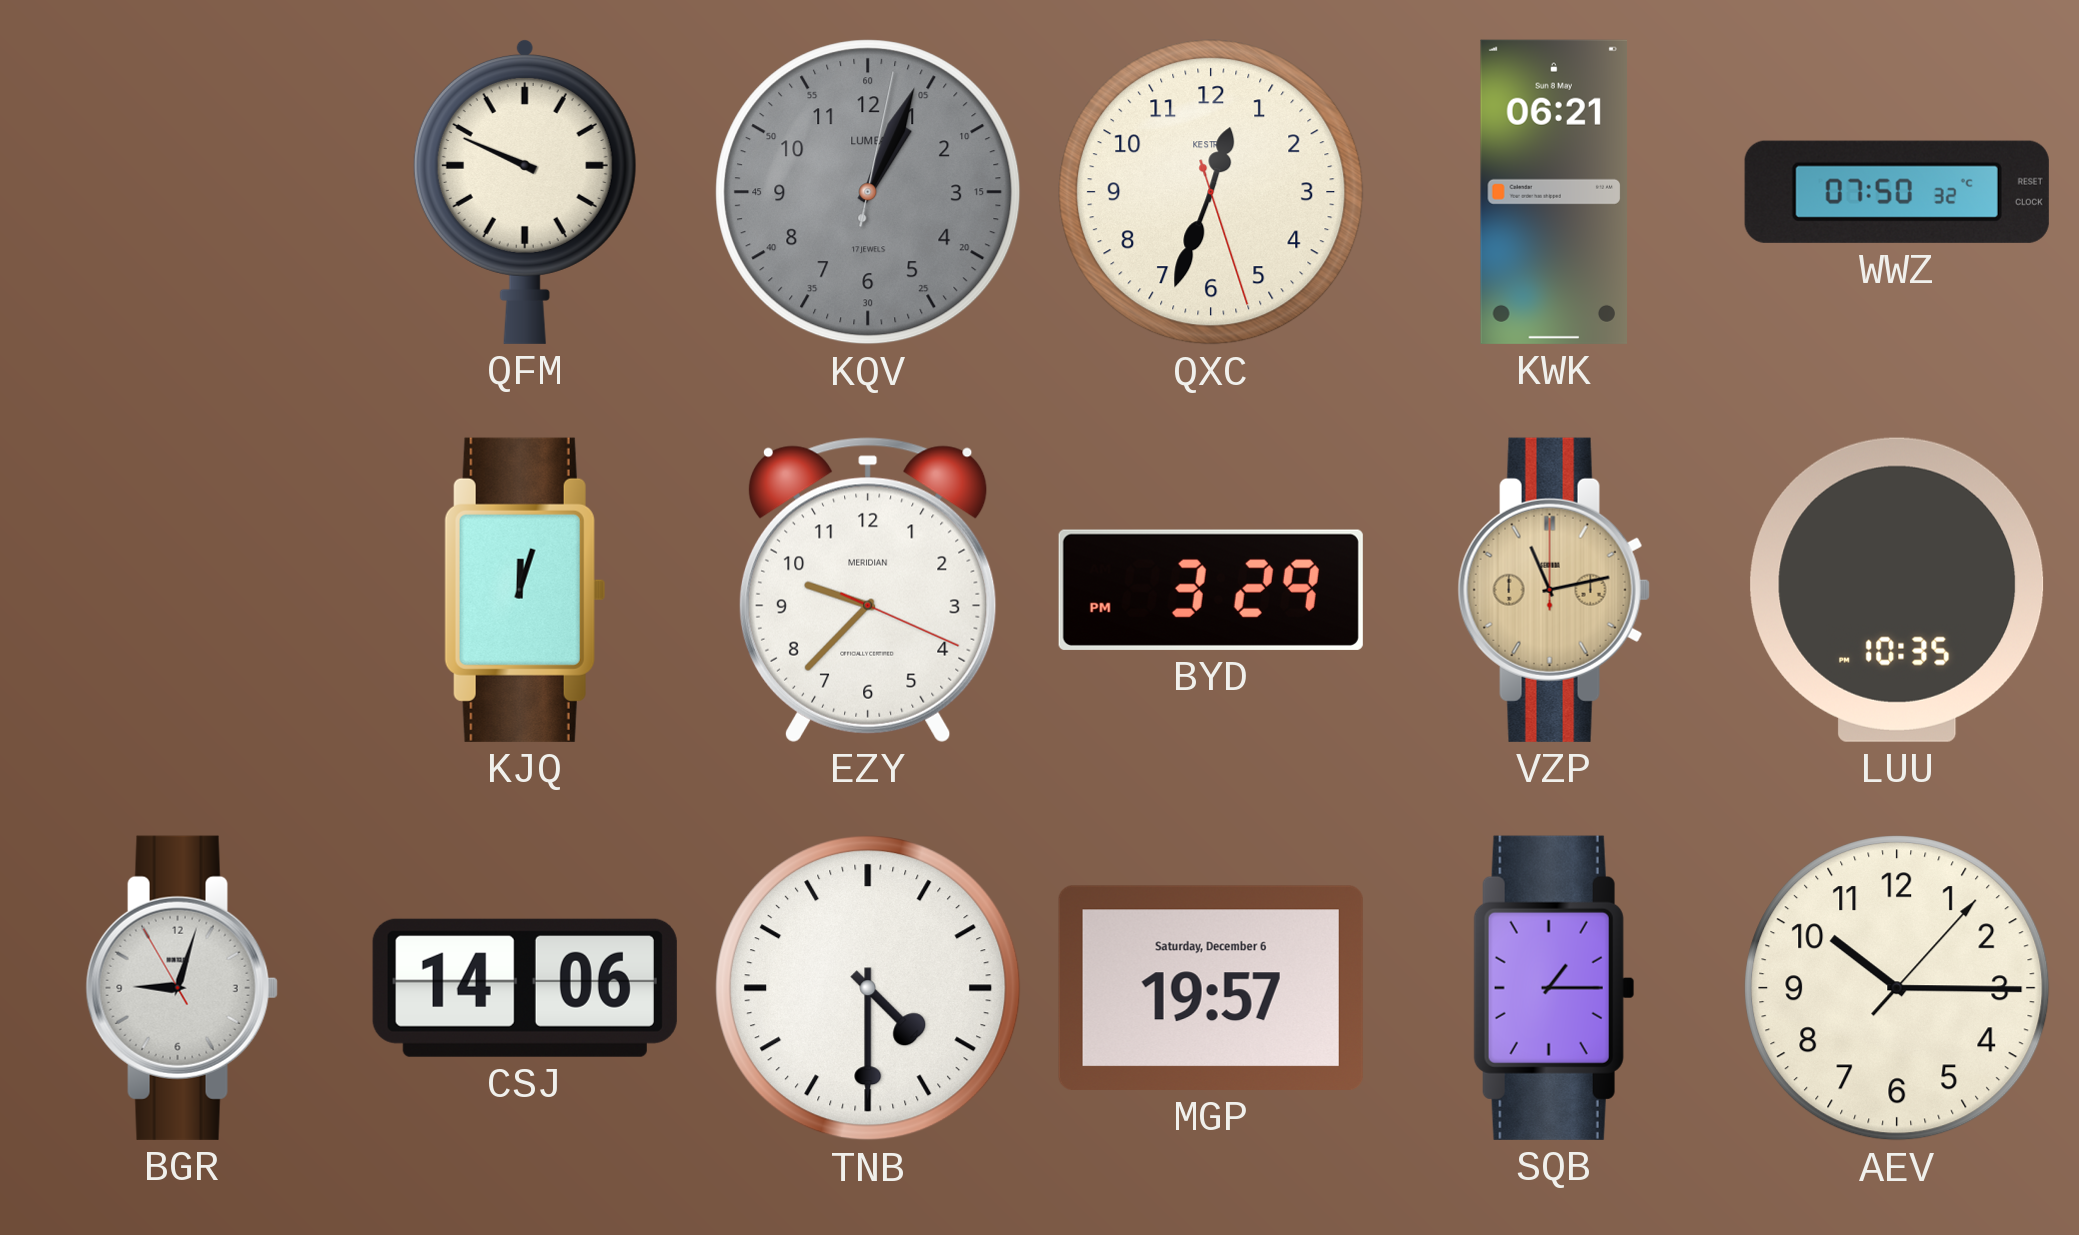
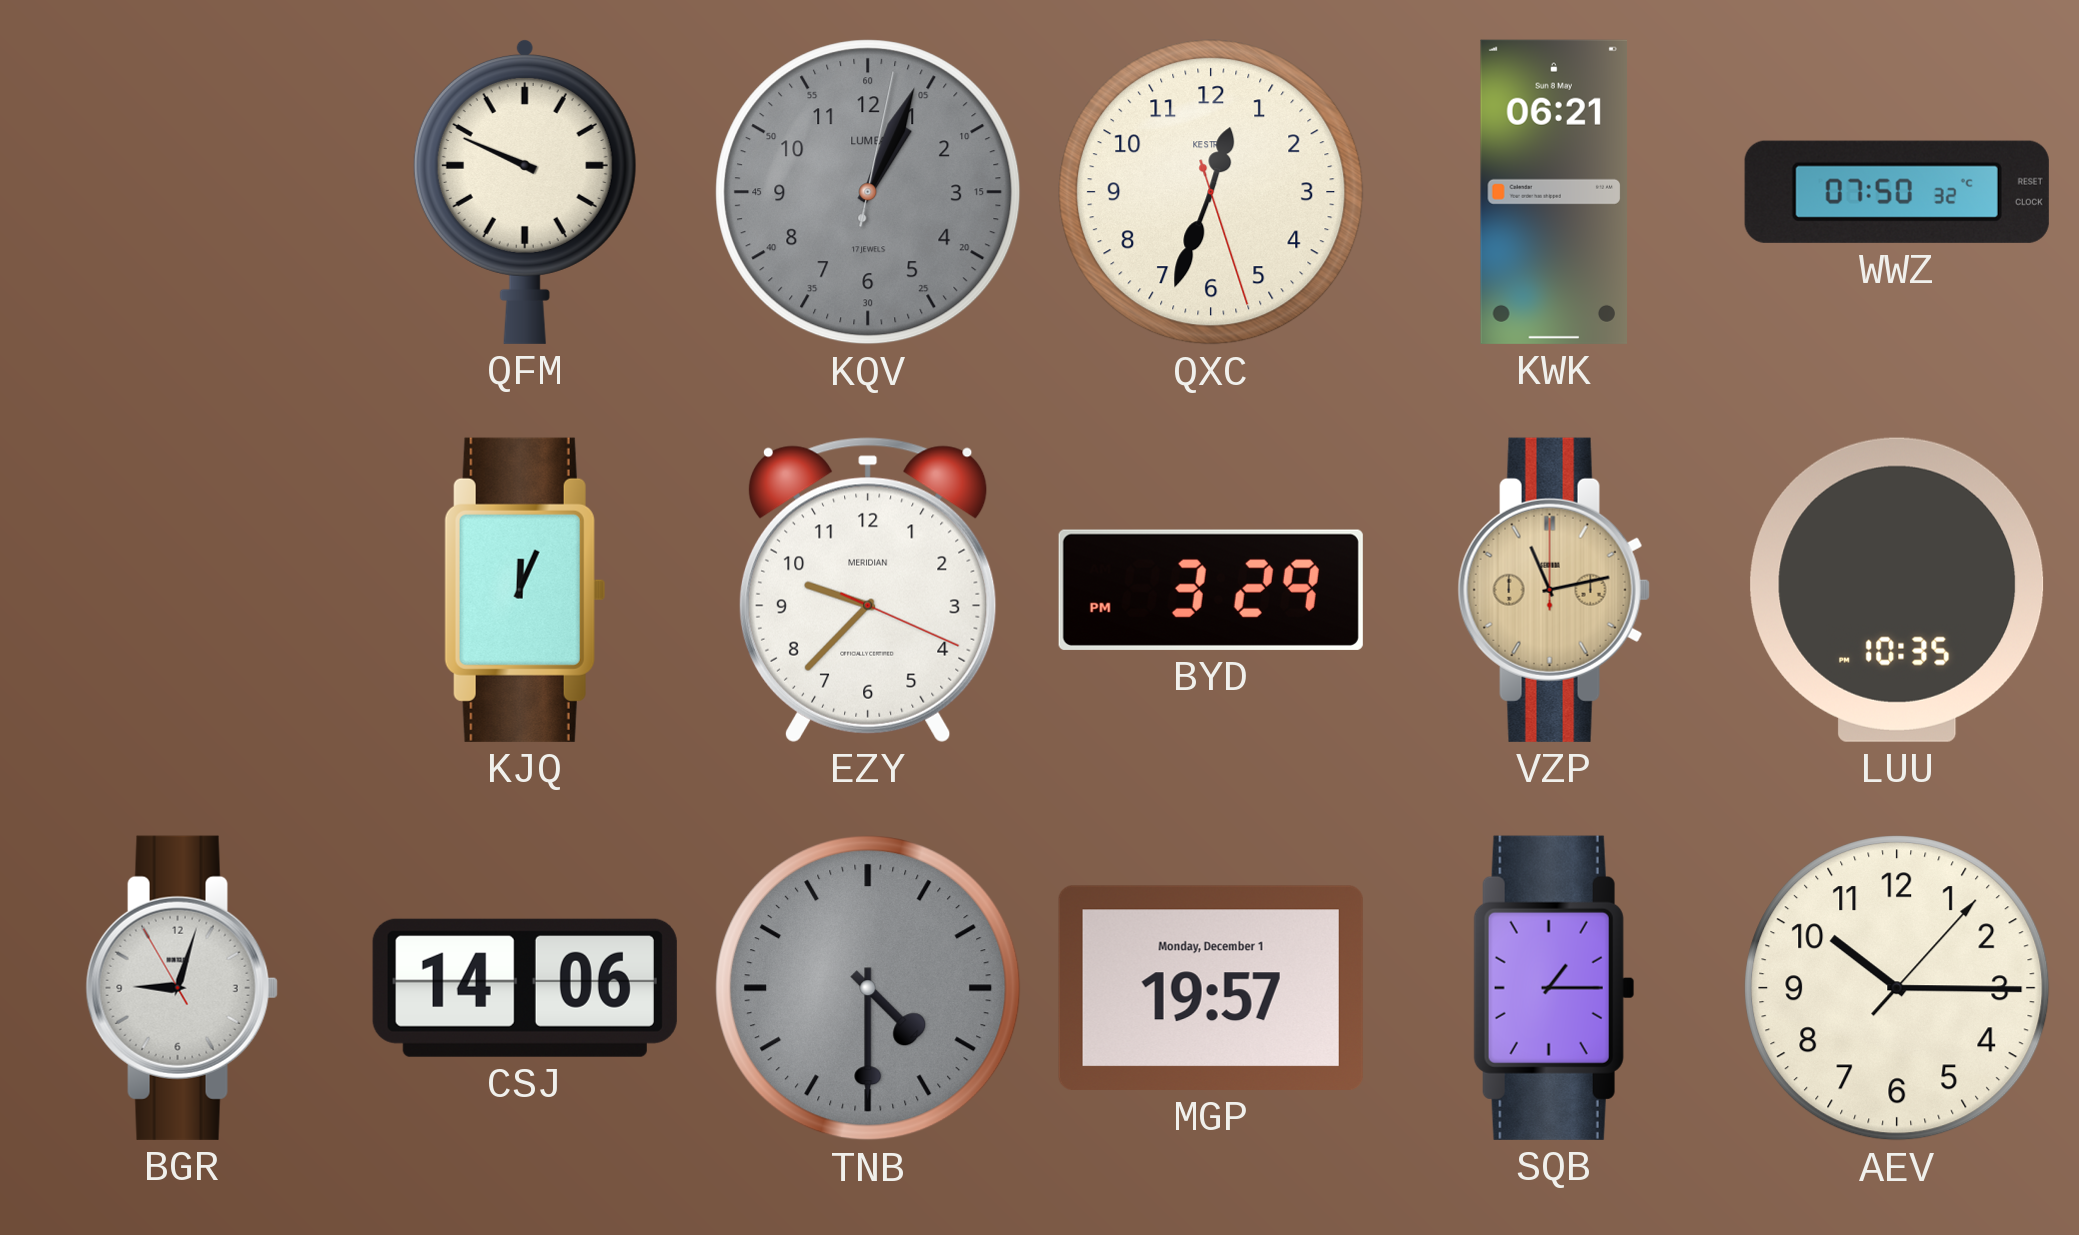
KJQ: 12:03 -> 12:04 (525, 590)
TNB dial: white -> grey (868, 988)
MGP date: Saturday, December 6 -> Monday, December 1 (1211, 988)
